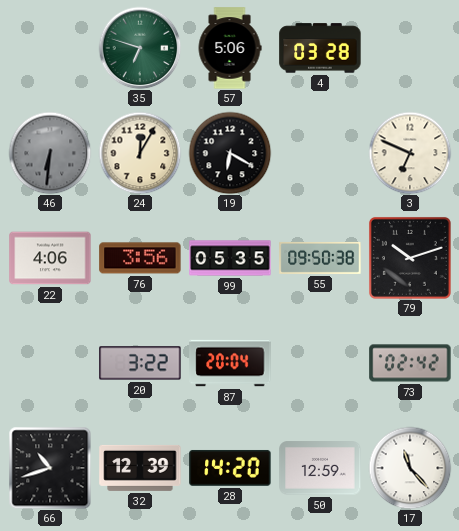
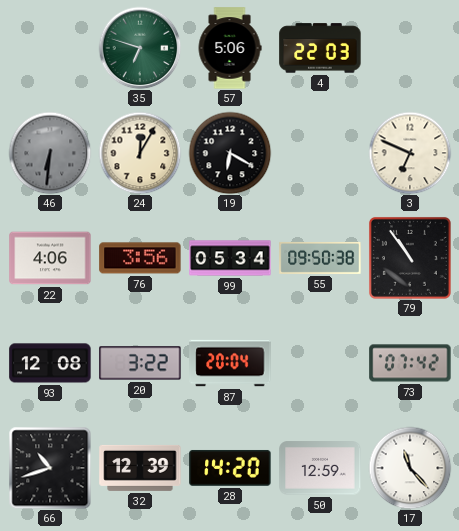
4: 03:28 -> 22:03 (320, 48)
99: 05:35 -> 05:34 (230, 258)
79: 10:12 -> 10:54 (410, 258)
93: none -> 12:08 (50, 363)
73: 02:42 -> 07:42 (410, 363)
